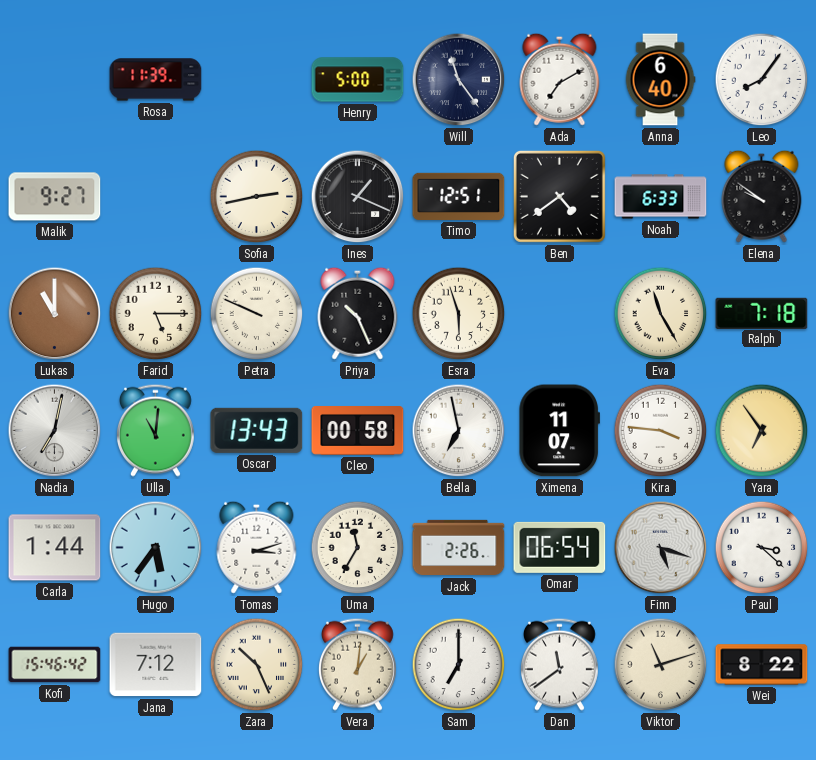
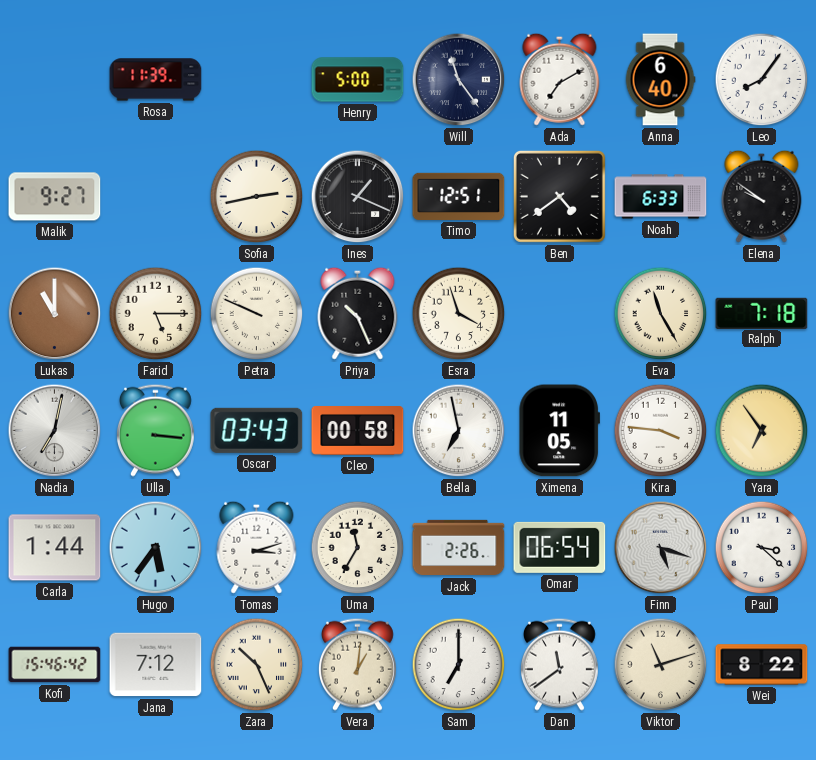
Esra: 5:57 -> 3:57 (459, 314)
Ulla: 11:01 -> 3:16 (155, 430)
Oscar: 13:43 -> 03:43 (257, 430)
Ximena: 11:07 -> 11:05 (559, 431)
